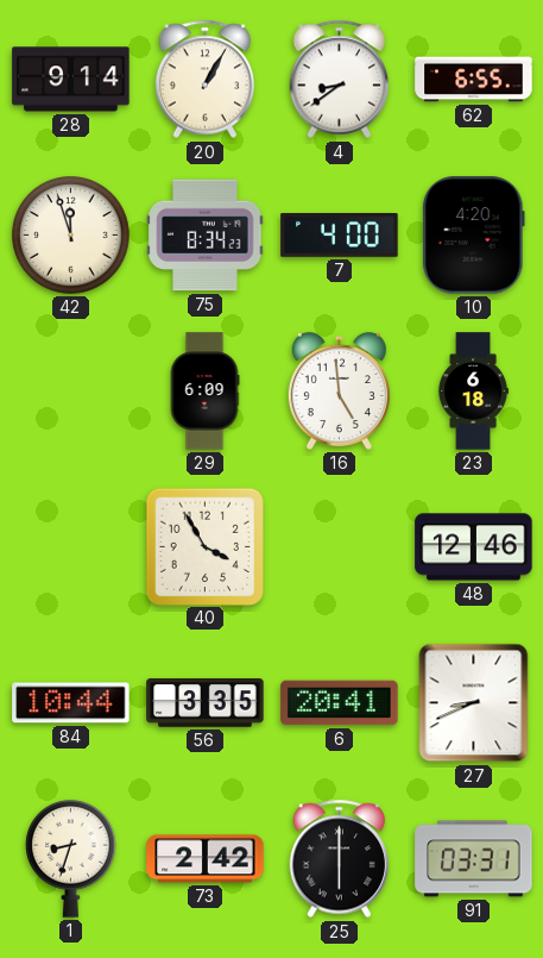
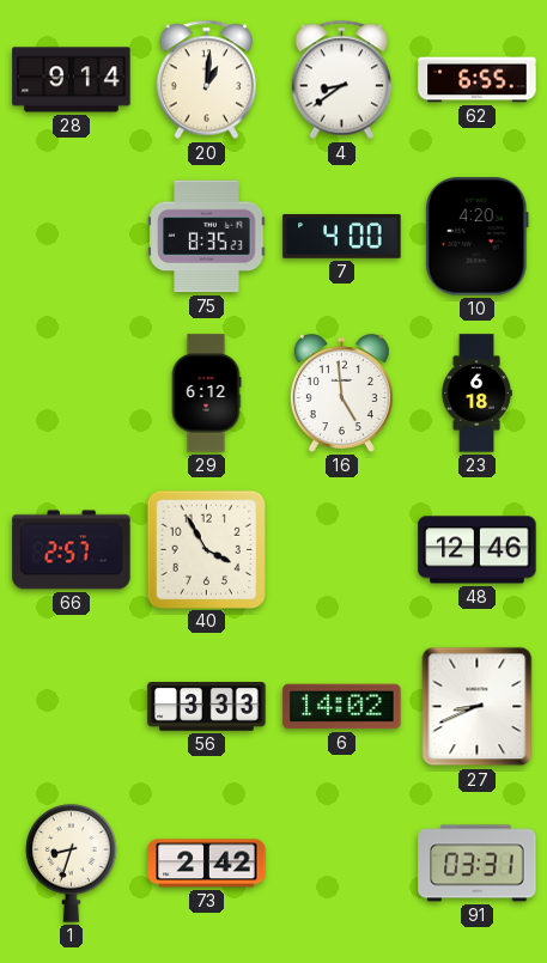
20: 1:05 -> 1:01 (207, 80)
42: 11:57 -> none (71, 236)
75: 8:34 -> 8:35 (207, 237)
29: 6:09 -> 6:12 (206, 394)
66: none -> 2:57 (72, 550)
84: 10:44 -> none (71, 703)
56: 3:35 -> 3:33 (207, 707)
6: 20:41 -> 14:02 (342, 707)
25: 6:00 -> none (340, 859)
